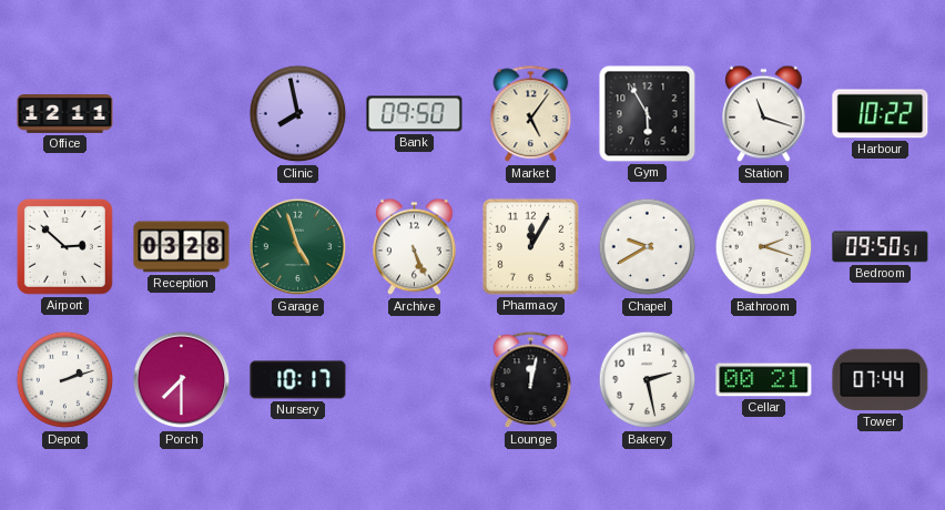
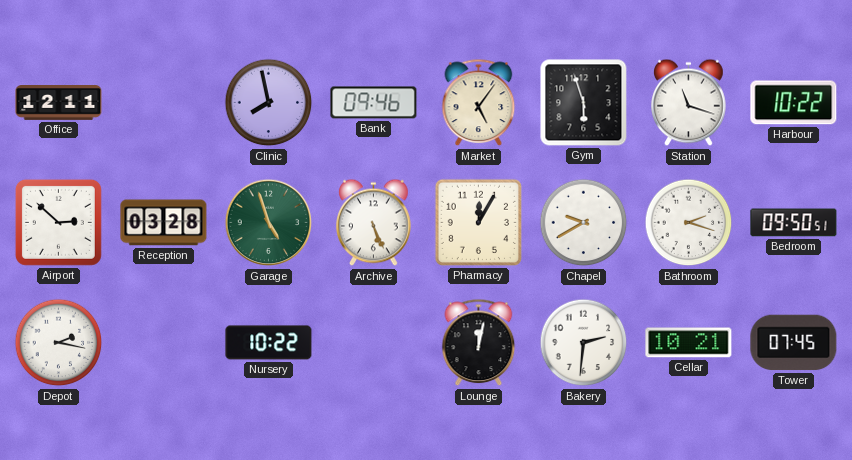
Bank: 09:50 -> 09:46 (374, 103)
Gym: 5:55 -> 5:57 (584, 103)
Depot: 2:12 -> 2:17 (59, 343)
Porch: 7:30 -> none (182, 380)
Nursery: 10:17 -> 10:22 (269, 343)
Bakery: 2:28 -> 2:31 (584, 343)
Cellar: 00:21 -> 10:21 (689, 343)
Tower: 07:44 -> 07:45 (794, 343)
